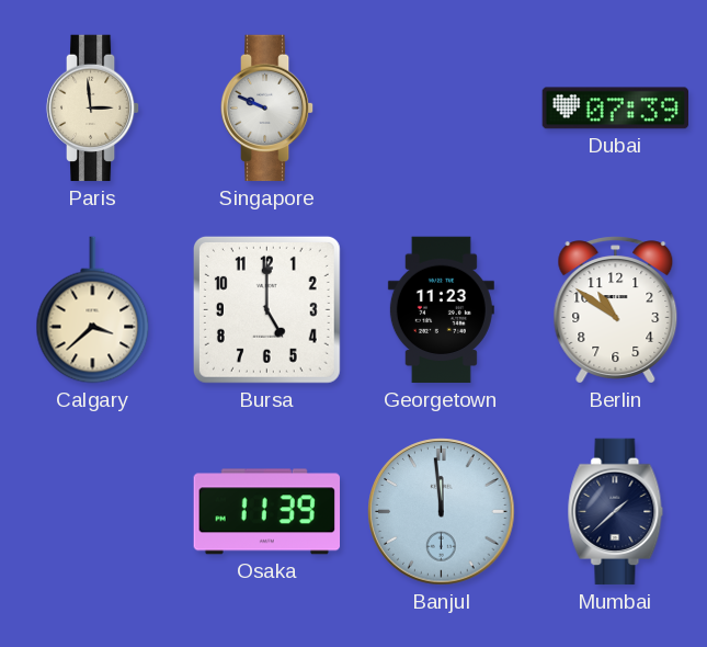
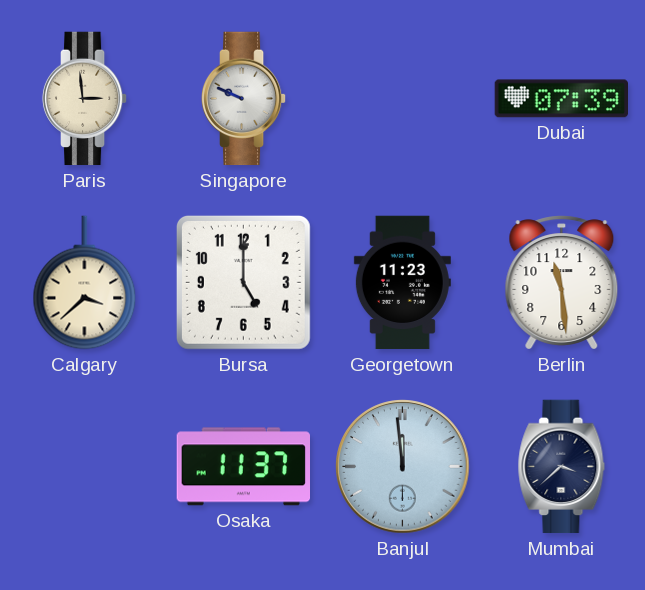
Berlin: 10:51 -> 11:29 (562, 283)
Osaka: 11:39 -> 11:37 (243, 467)
Mumbai: 1:38 -> 3:38 (562, 467)
